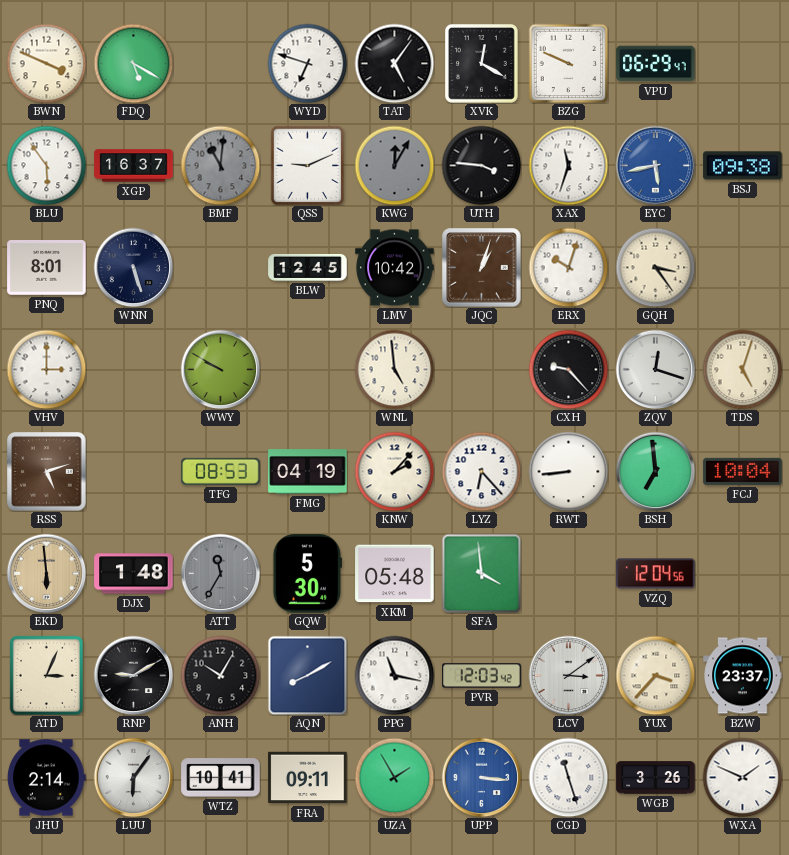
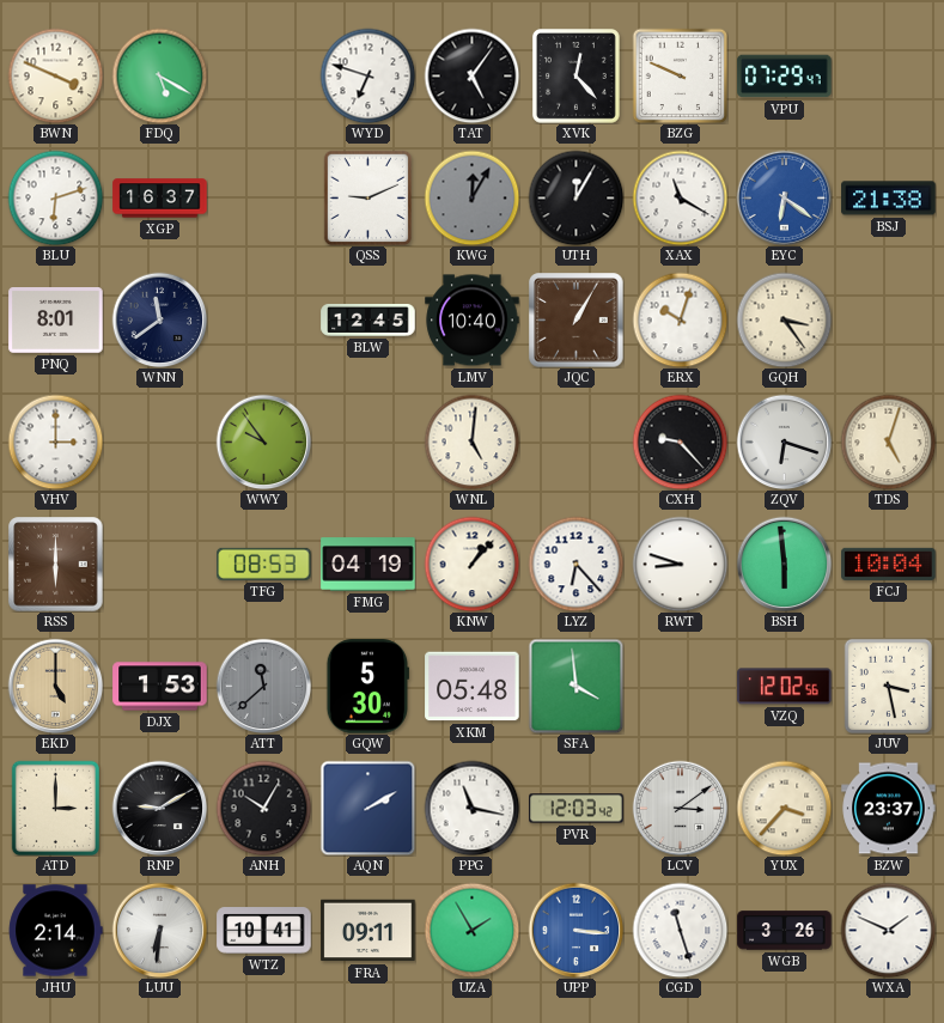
XVK: 12:20 -> 12:23 (577, 77)
VPU: 06:29 -> 07:29 (785, 77)
BLU: 5:54 -> 6:12 (55, 197)
BMF: 11:01 -> none (220, 165)
UTH: 3:46 -> 12:05 (575, 197)
XAX: 11:33 -> 11:20 (680, 197)
EYC: 5:43 -> 6:21 (784, 197)
BSJ: 09:38 -> 21:38 (889, 199)
WNN: 5:27 -> 11:39 (159, 319)
LMV: 10:42 -> 10:40 (473, 321)
JQC: 1:03 -> 1:05 (577, 321)
WWY: 9:50 -> 9:54 (263, 442)
WNL: 4:59 -> 5:01 (471, 442)
ZQV: 12:18 -> 6:18 (784, 442)
RSS: 5:12 -> 6:00 (56, 565)
KNW: 2:07 -> 1:07 (471, 564)
RWT: 8:44 -> 8:48 (680, 564)
BSH: 6:59 -> 5:59 (784, 564)
EKD: 5:59 -> 5:00 (55, 686)
DJX: 1:48 -> 1:53 (160, 687)
ATT: 11:35 -> 11:38 (263, 686)
VZQ: 12:04 -> 12:02 (785, 687)
JUV: none -> 3:28 (888, 686)
ATD: 3:04 -> 3:00 (55, 808)
AQN: 8:10 -> 2:10 (367, 808)
LUU: 6:06 -> 6:31 (159, 930)
